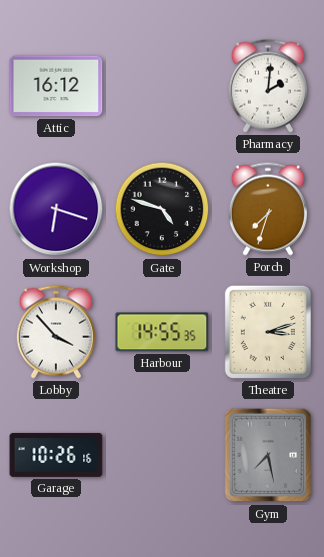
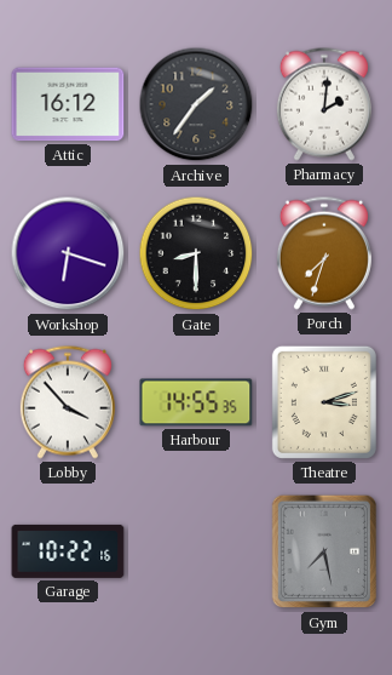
Archive: none -> 1:36 (196, 104)
Gate: 4:48 -> 8:30 (196, 253)
Garage: 10:26 -> 10:22 (68, 551)
